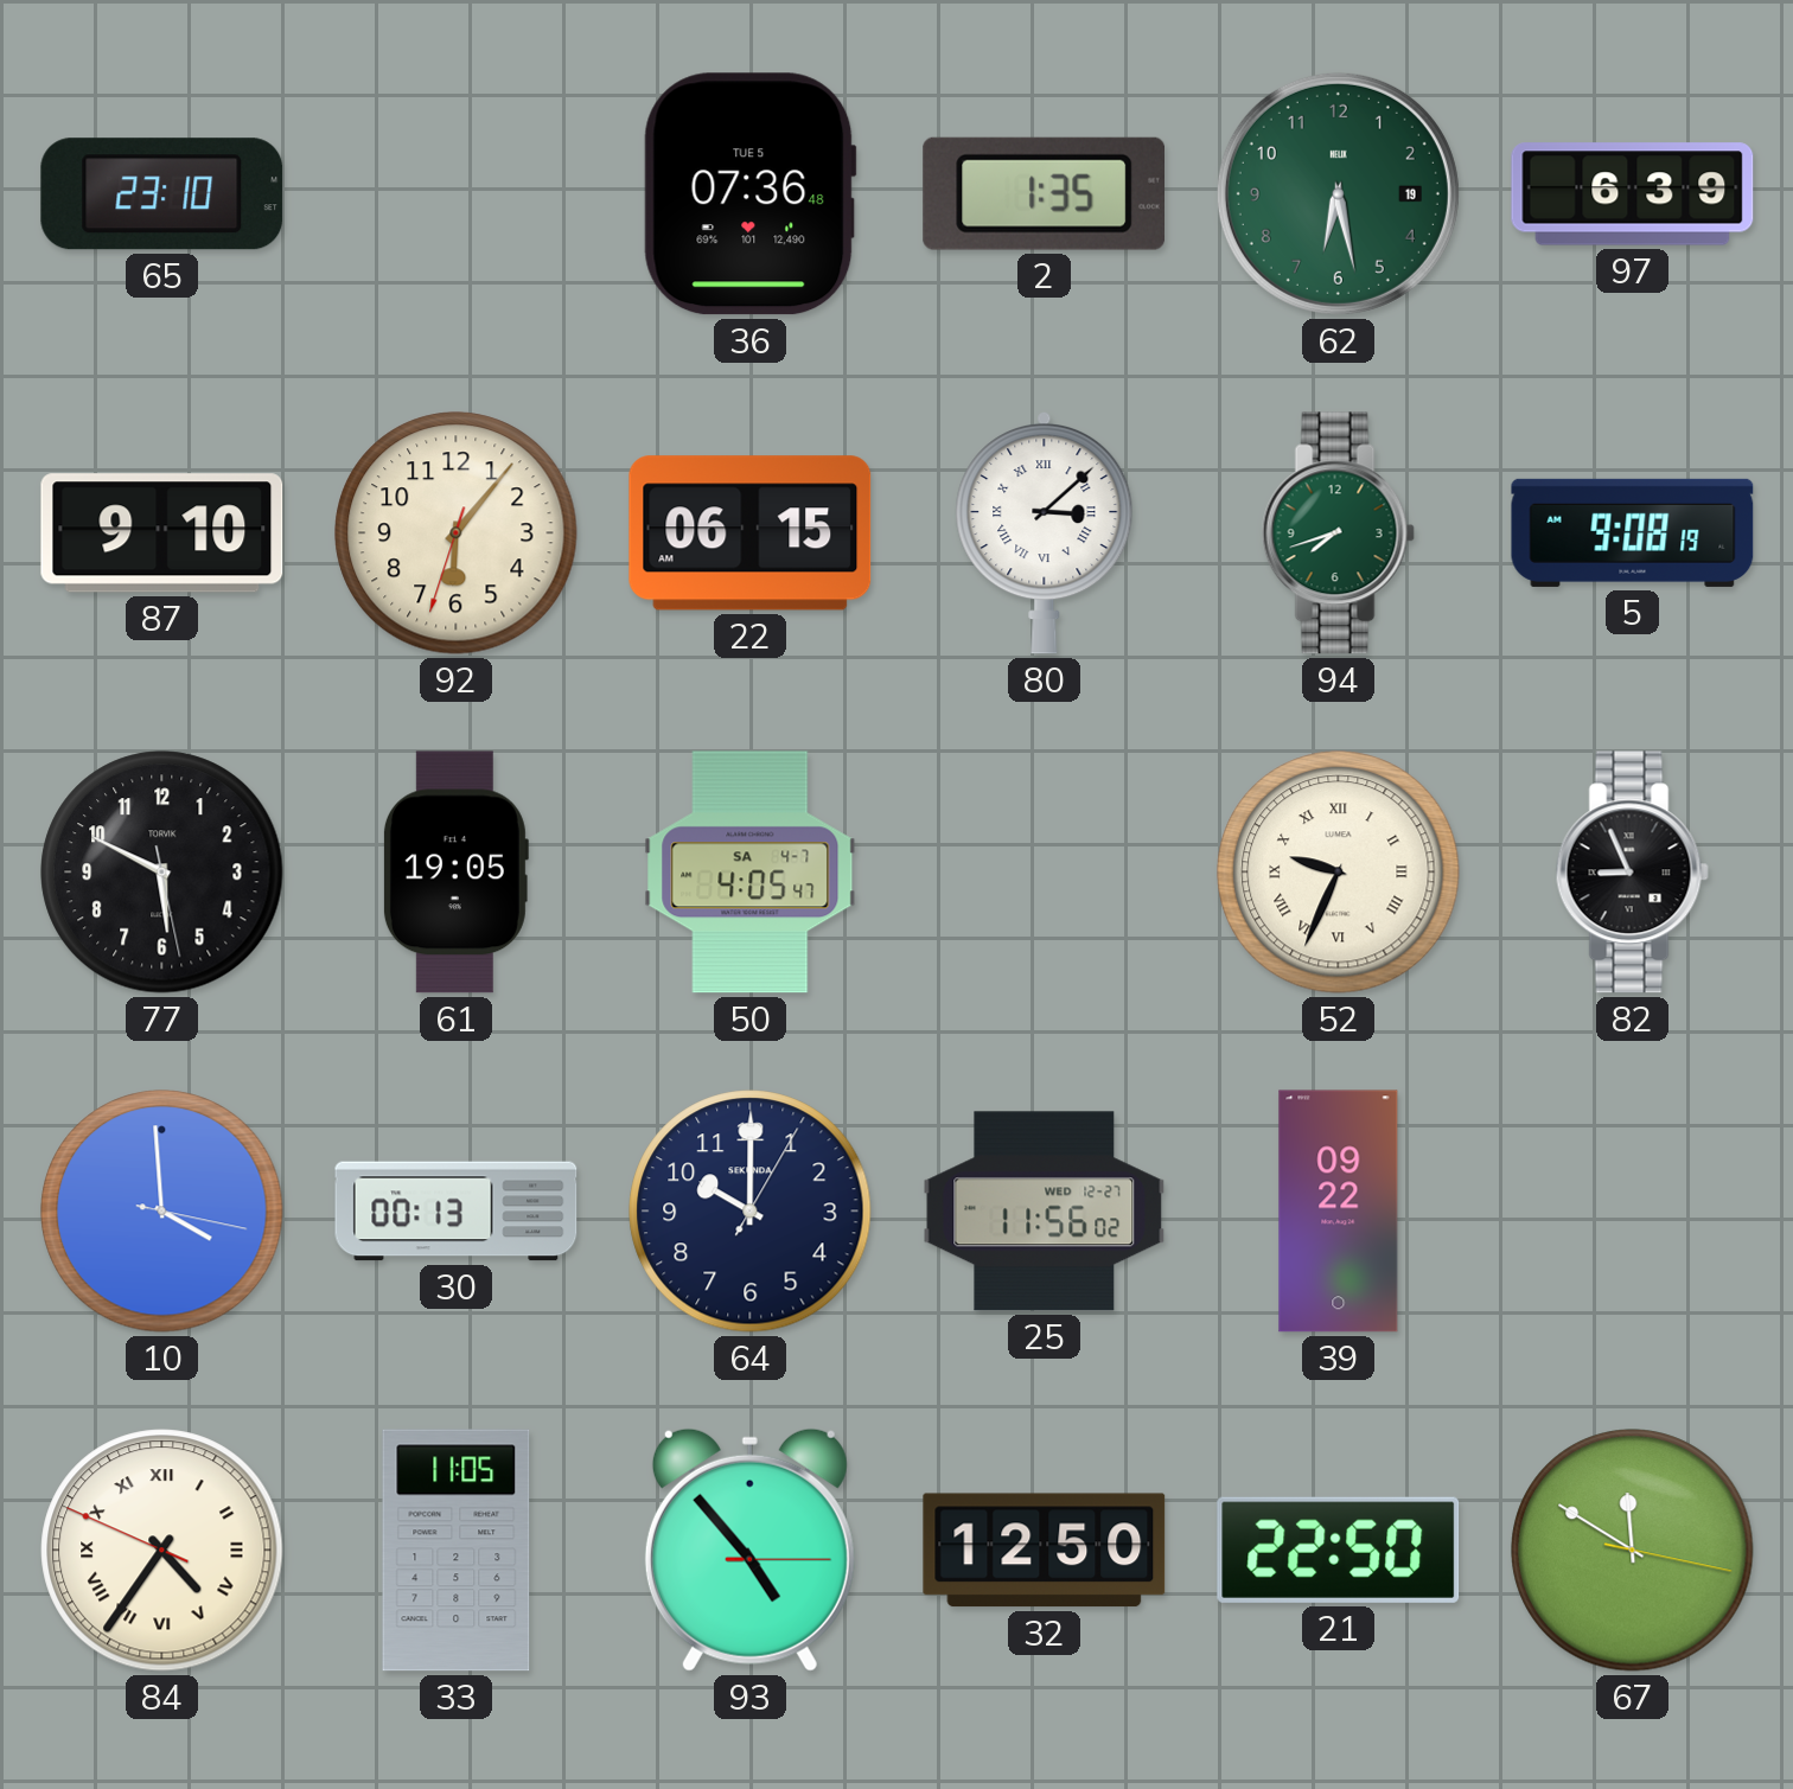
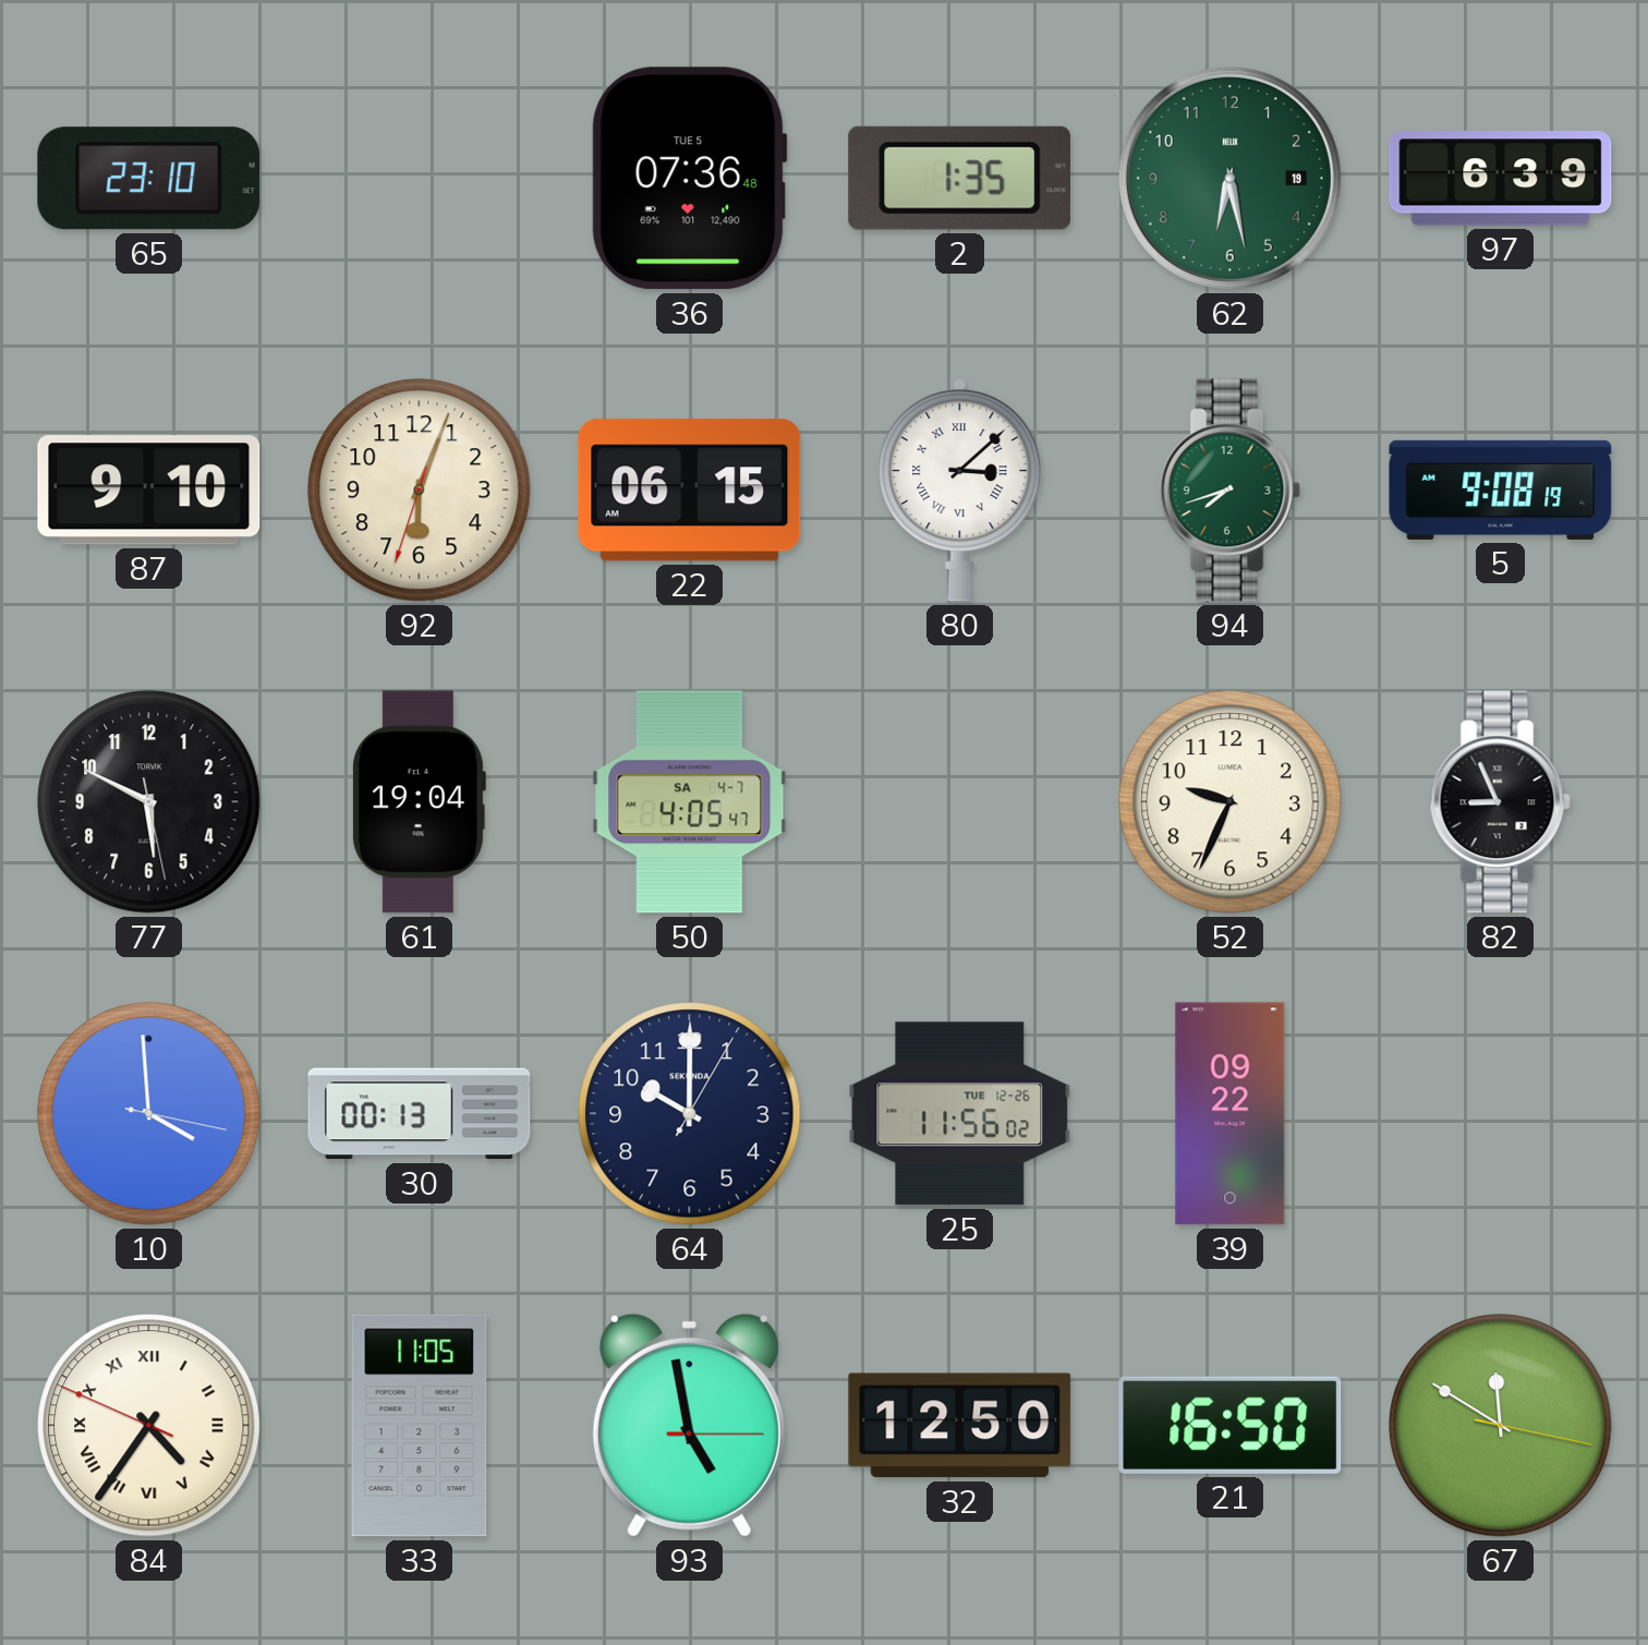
92: 6:06 -> 6:03 (420, 491)
61: 19:05 -> 19:04 (419, 802)
52 numerals: Roman -> Arabic (1231, 802)
25 date: WED 12-27 -> TUE 12-26 (960, 1114)
93: 4:53 -> 4:58 (689, 1425)
21: 22:50 -> 16:50 (1231, 1425)
